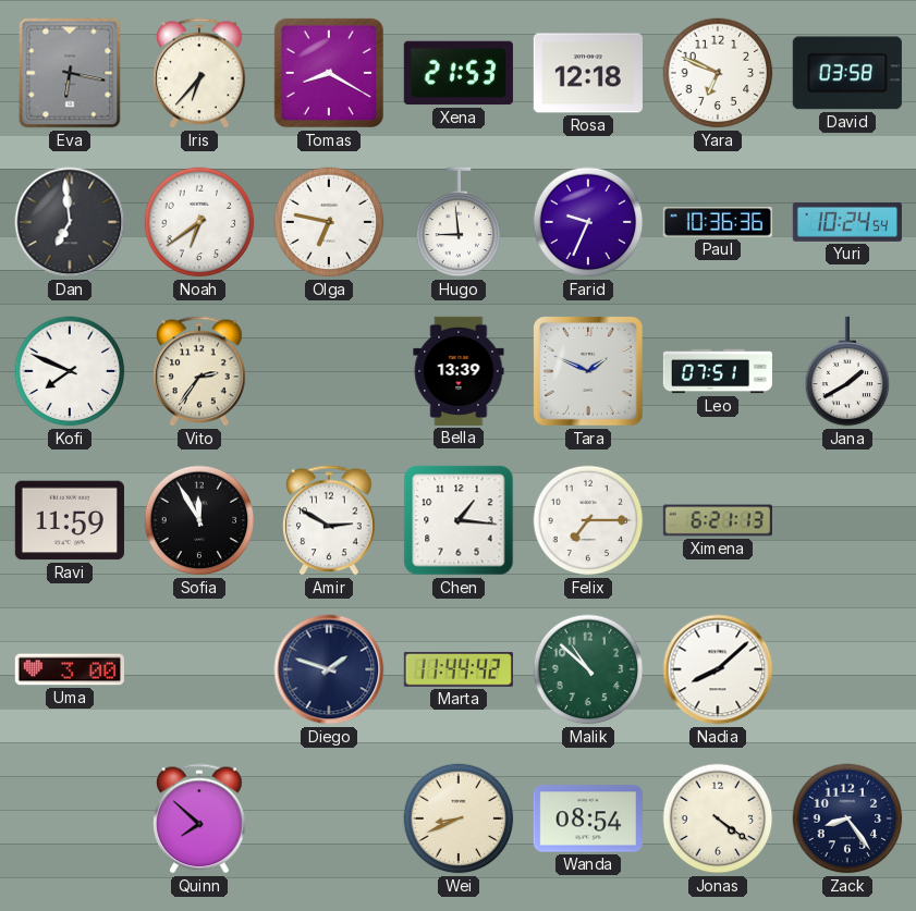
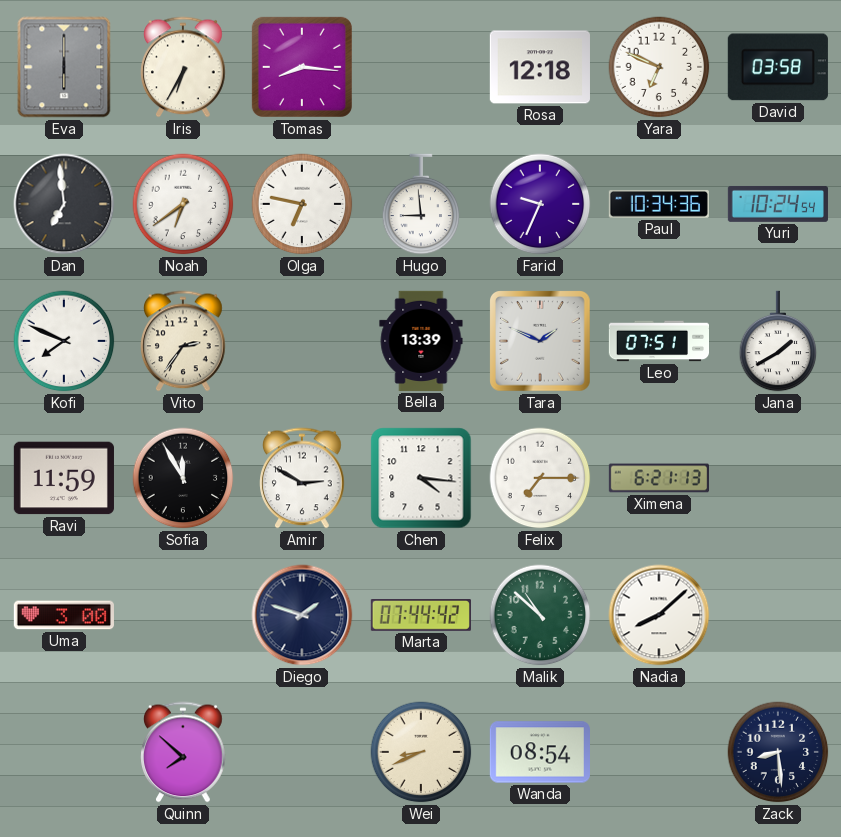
Eva: 6:17 -> 6:00 (64, 67)
Iris: 6:37 -> 6:35 (183, 67)
Tomas: 8:20 -> 8:16 (302, 67)
Xena: 21:53 -> none (459, 73)
Paul: 10:36 -> 10:34 (659, 204)
Chen: 1:16 -> 4:16 (421, 478)
Marta: 11:44 -> 07:44 (421, 616)
Jonas: 4:21 -> none (718, 818)
Zack: 8:24 -> 8:29 (778, 752)
